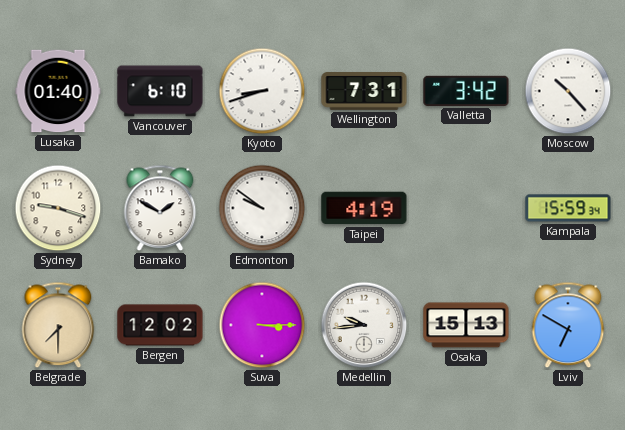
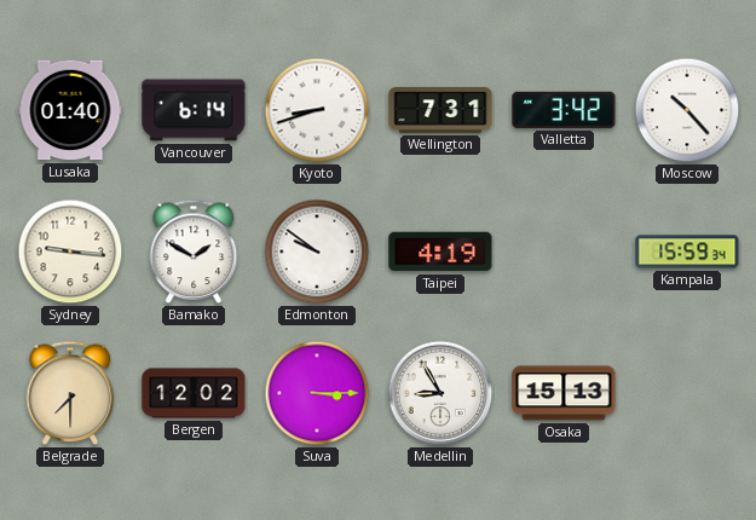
Vancouver: 6:10 -> 6:14 (194, 110)
Sydney: 9:18 -> 9:16 (70, 252)
Medellin: 9:44 -> 8:55 (440, 393)
Lviv: 6:50 -> none (568, 325)
